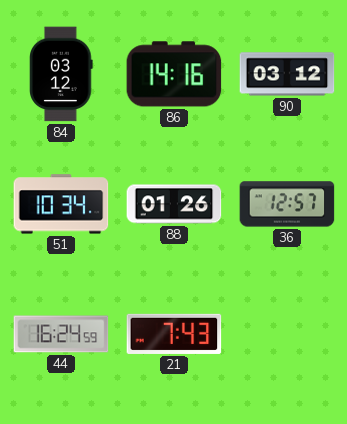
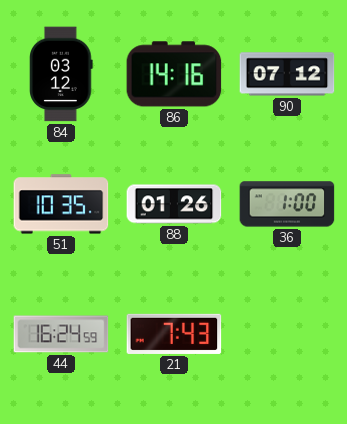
90: 03:12 -> 07:12 (287, 74)
51: 10:34 -> 10:35 (61, 204)
36: 12:57 -> 1:00 (287, 204)
